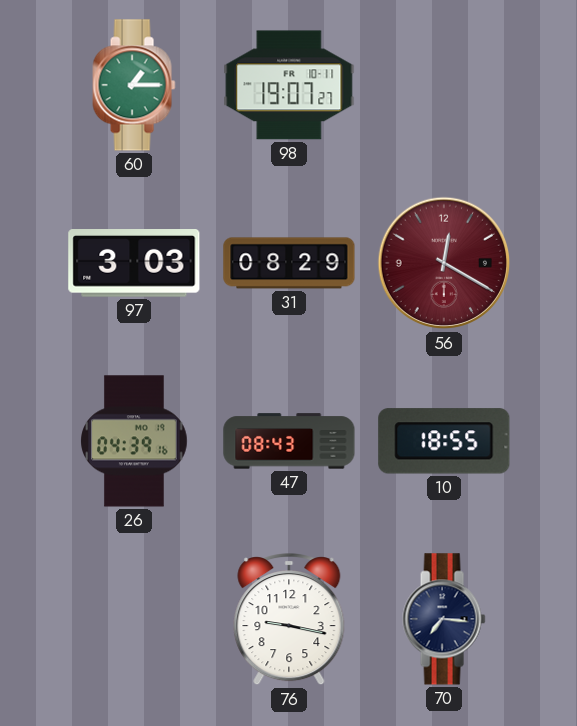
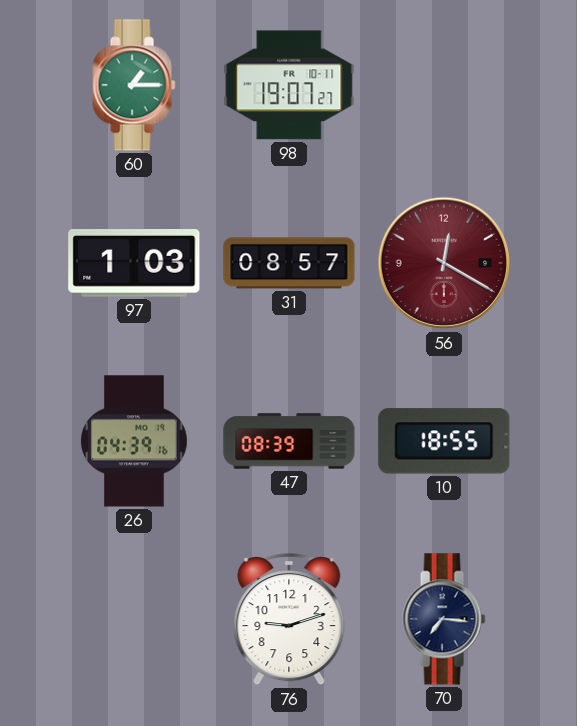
97: 3:03 -> 1:03 (134, 264)
31: 08:29 -> 08:57 (289, 263)
47: 08:43 -> 08:39 (289, 441)
76: 9:17 -> 9:12 (289, 620)
